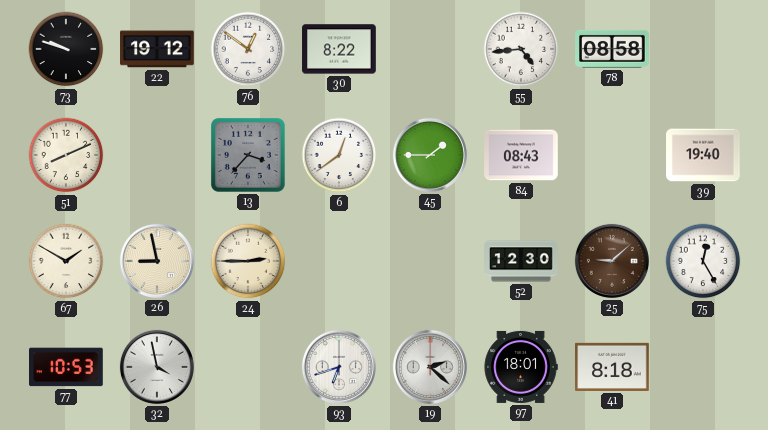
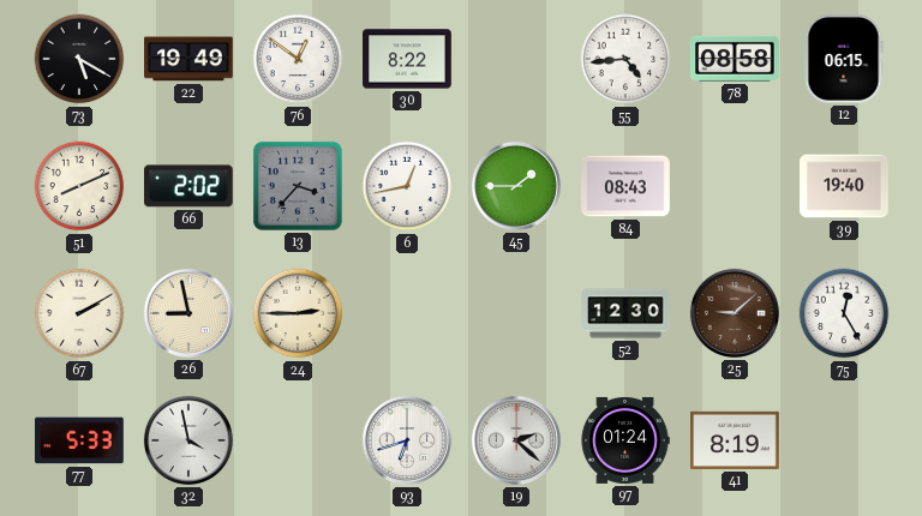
73: 9:48 -> 5:20 (79, 59)
22: 19:12 -> 19:49 (188, 59)
12: none -> 06:15 (844, 59)
66: none -> 2:02 (188, 186)
6: 12:39 -> 12:43 (407, 186)
67: 1:50 -> 2:10 (79, 313)
77: 10:53 -> 5:33 (79, 440)
97: 18:01 -> 01:24 (625, 440)
41: 8:18 -> 8:19 (735, 440)
